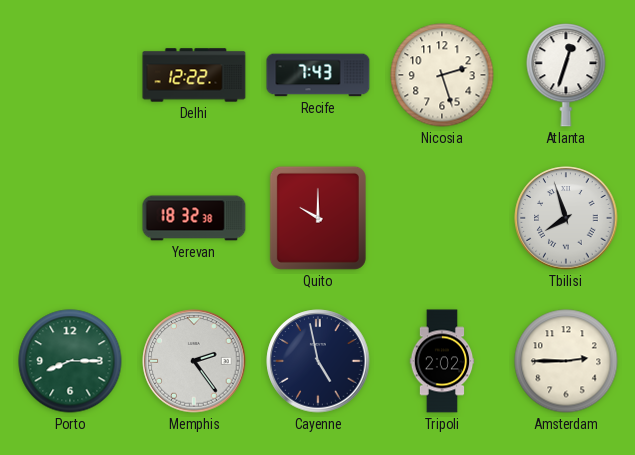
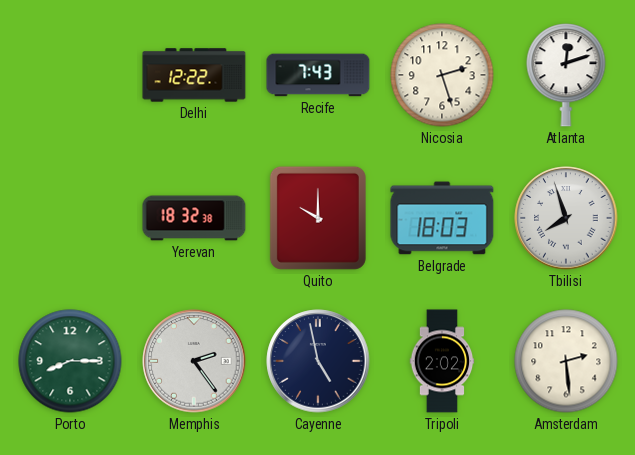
Atlanta: 12:33 -> 12:12 (566, 75)
Belgrade: none -> 18:03 (442, 218)
Amsterdam: 2:45 -> 2:29 (566, 361)
